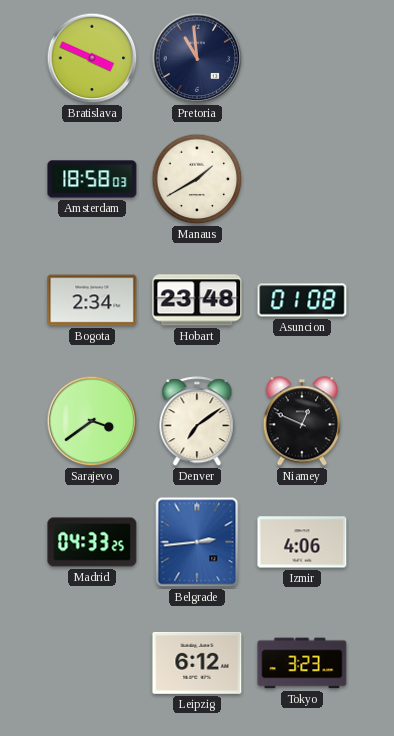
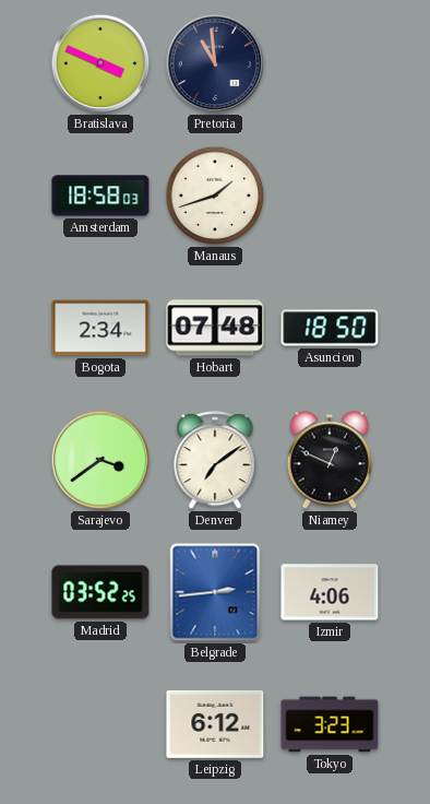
Manaus: 1:40 -> 1:42 (215, 196)
Hobart: 23:48 -> 07:48 (215, 328)
Asuncion: 01:08 -> 18:50 (330, 328)
Madrid: 04:33 -> 03:52 (100, 592)
